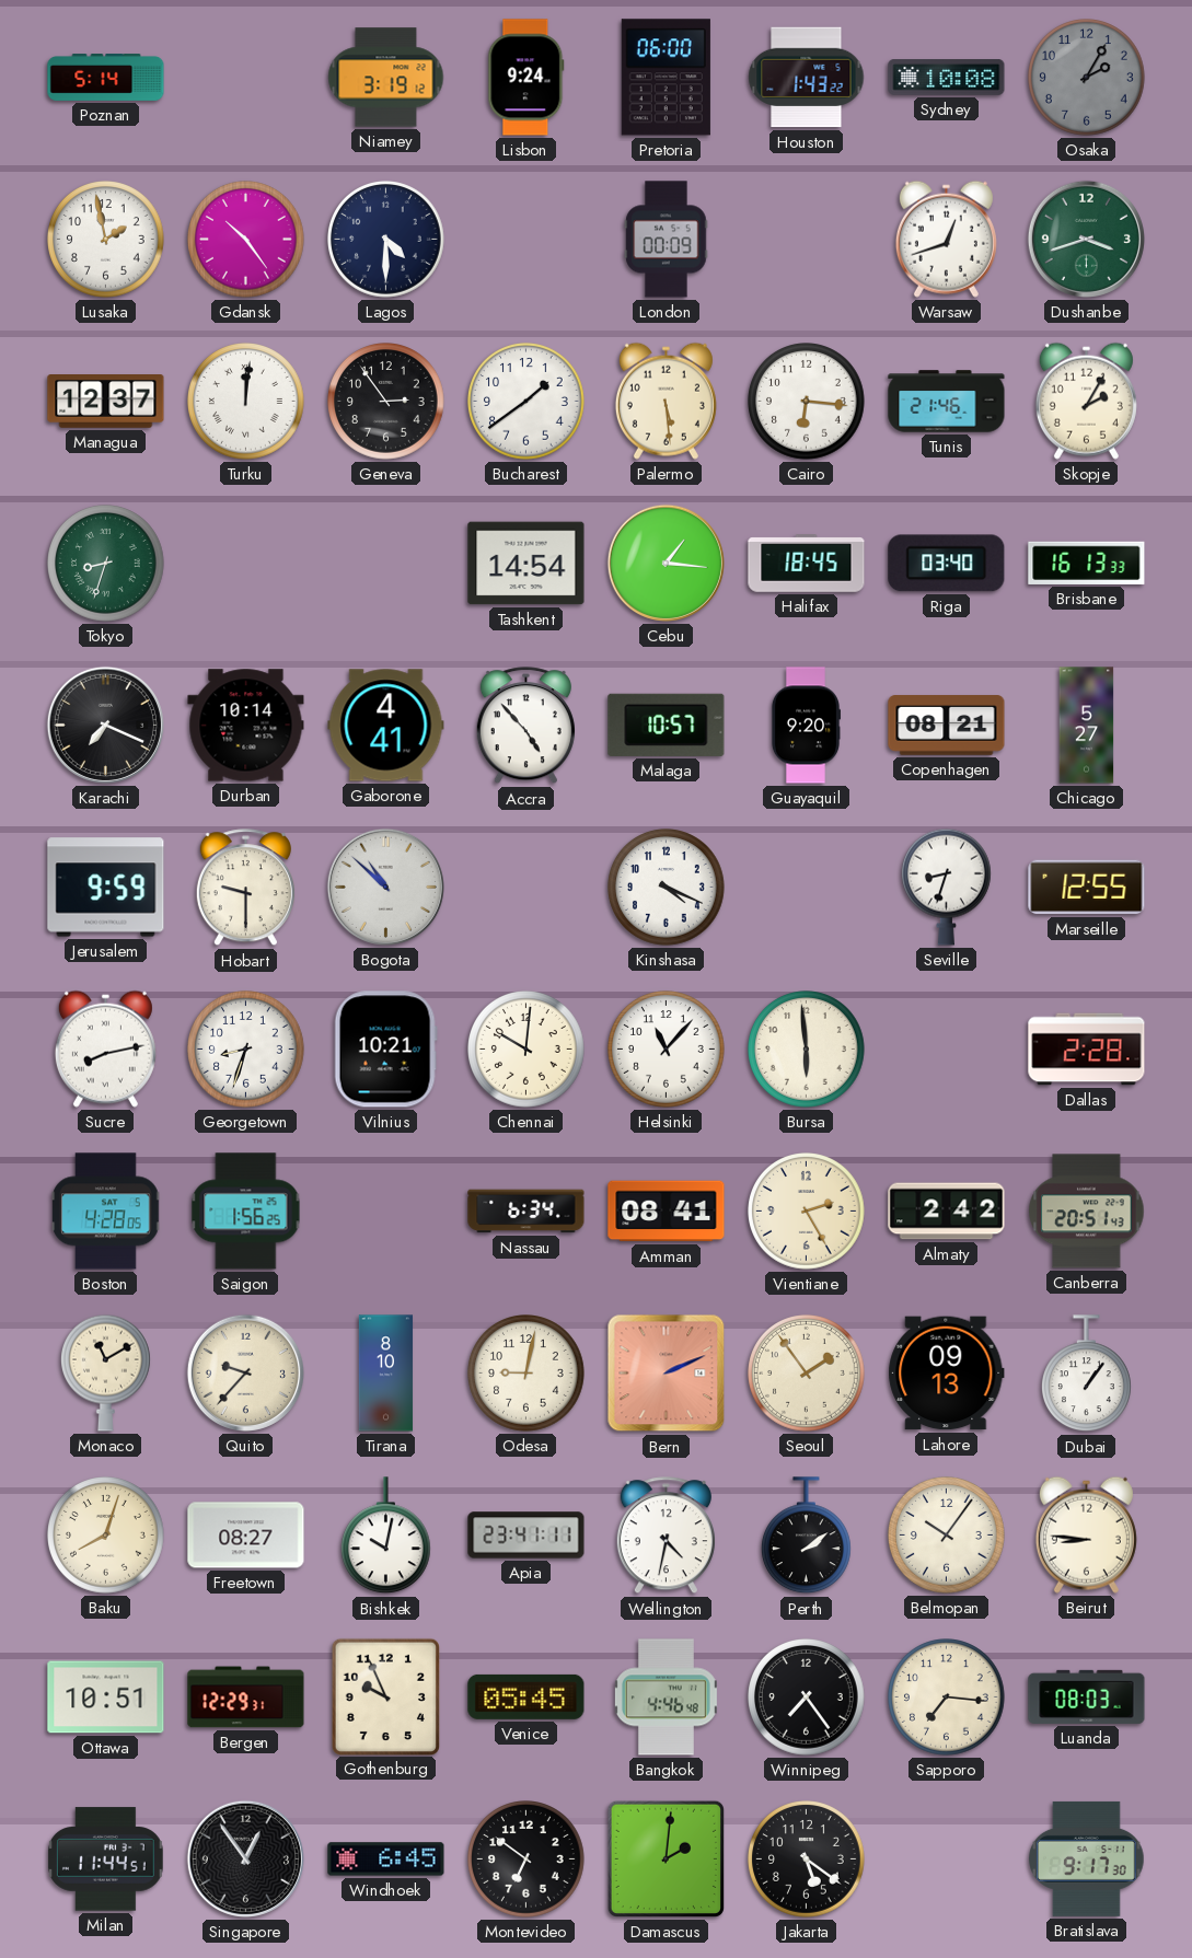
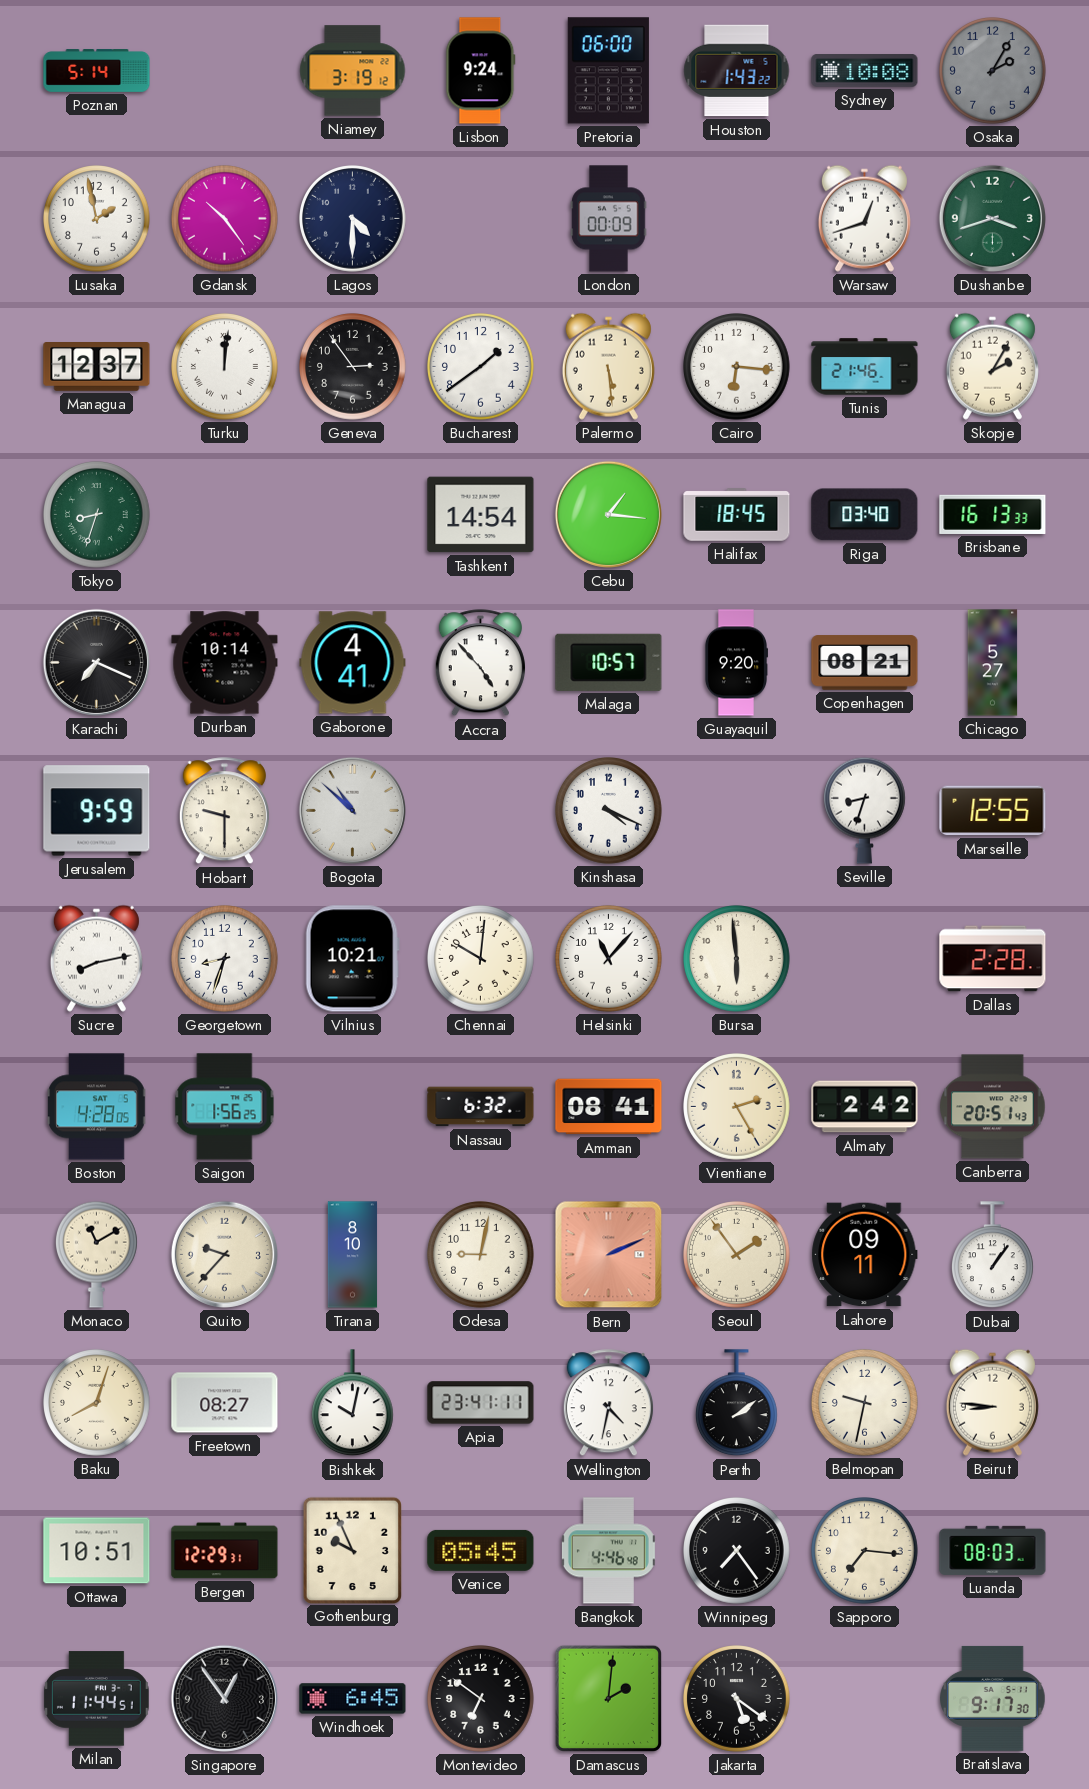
Nassau: 6:34 -> 6:32 (481, 1107)
Lahore: 09:13 -> 09:11 (865, 1255)
Belmopan: 10:06 -> 9:32 (865, 1403)
